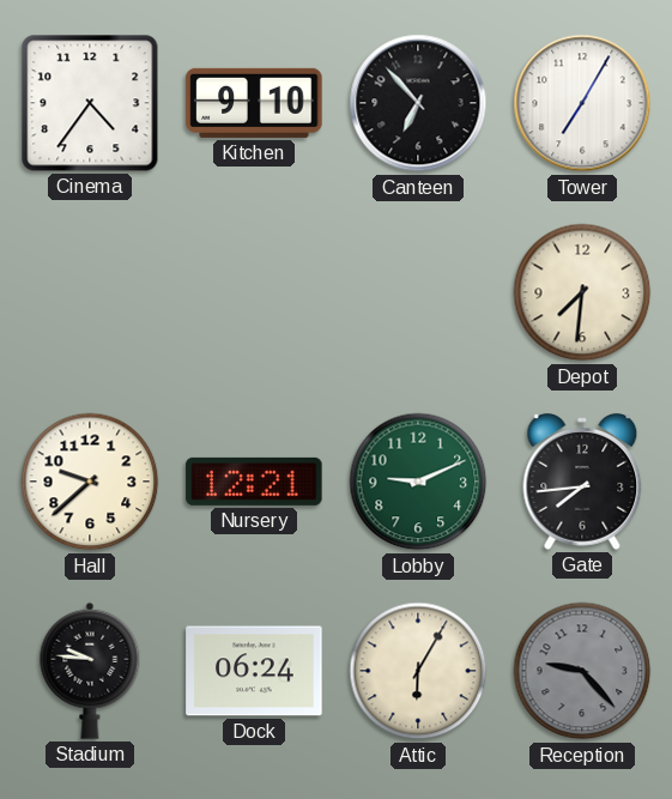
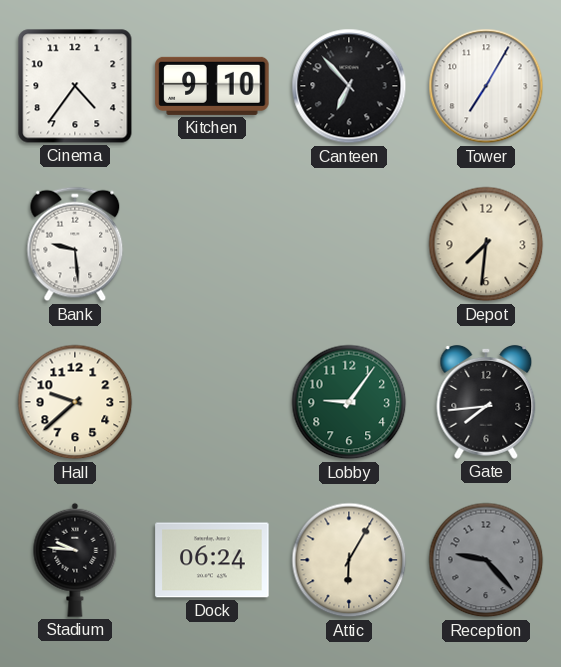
Bank: none -> 9:29 (75, 244)
Nursery: 12:21 -> none (254, 482)
Lobby: 9:11 -> 9:06 (349, 402)
